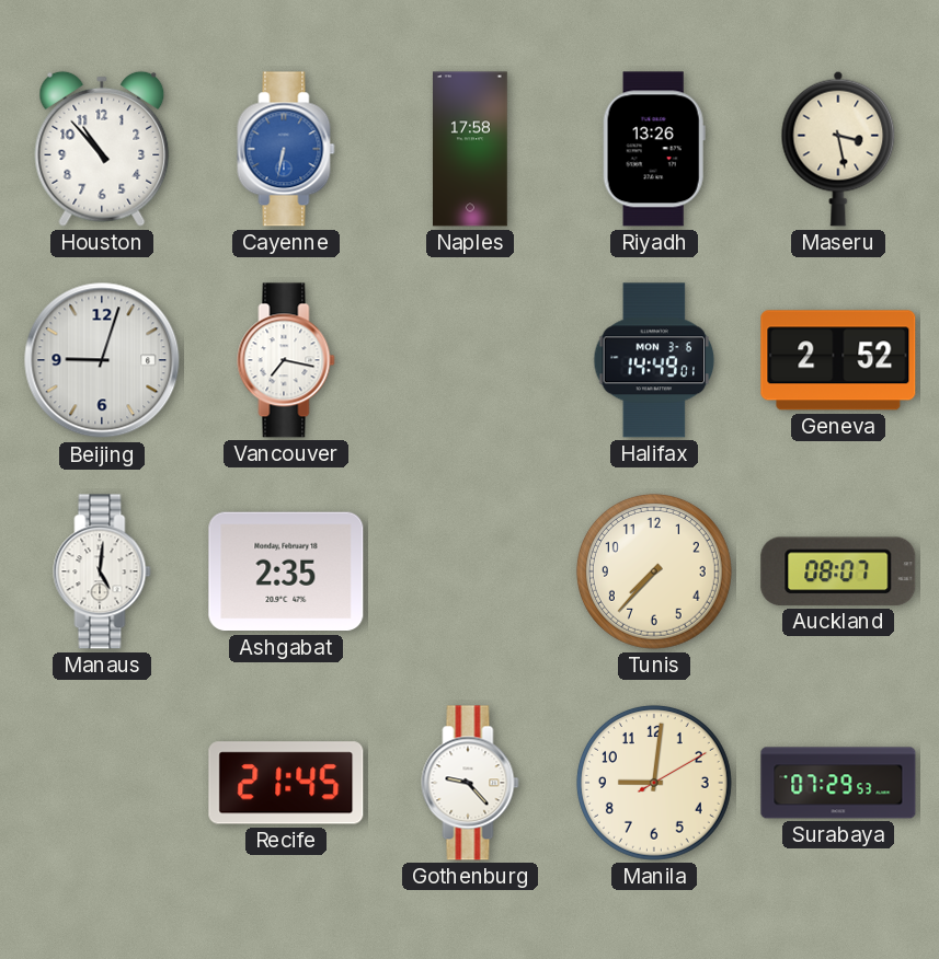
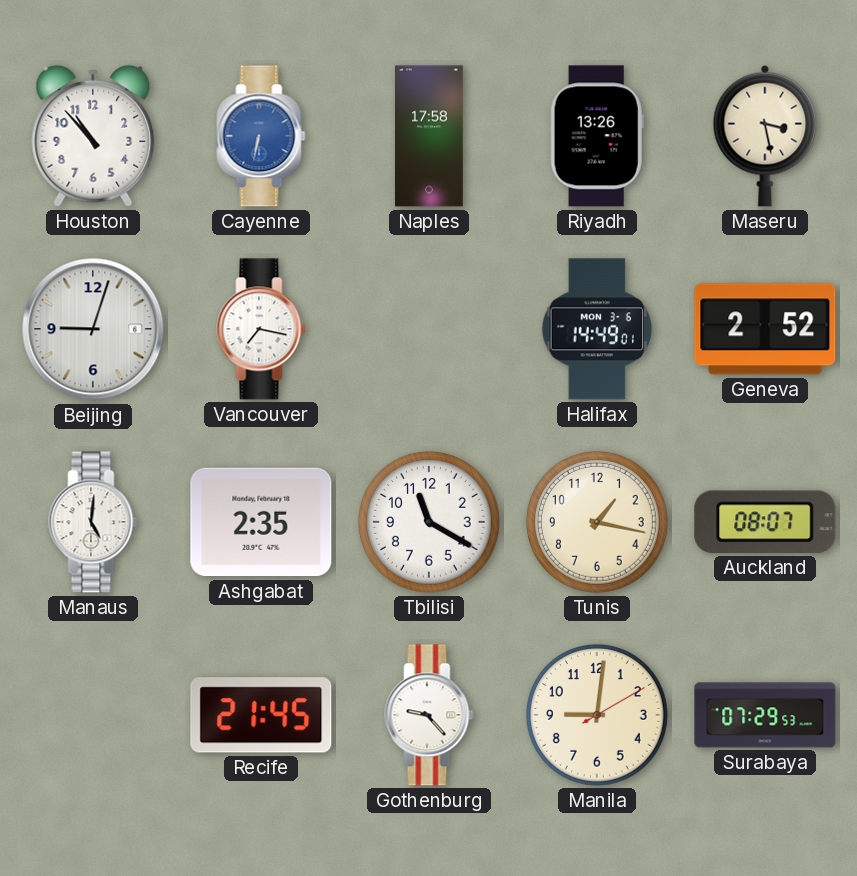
Tbilisi: none -> 11:20 (429, 522)
Tunis: 7:37 -> 1:17 (597, 522)
